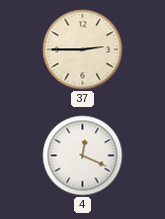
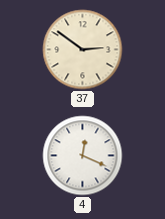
37: 2:45 -> 2:51 (83, 50)
